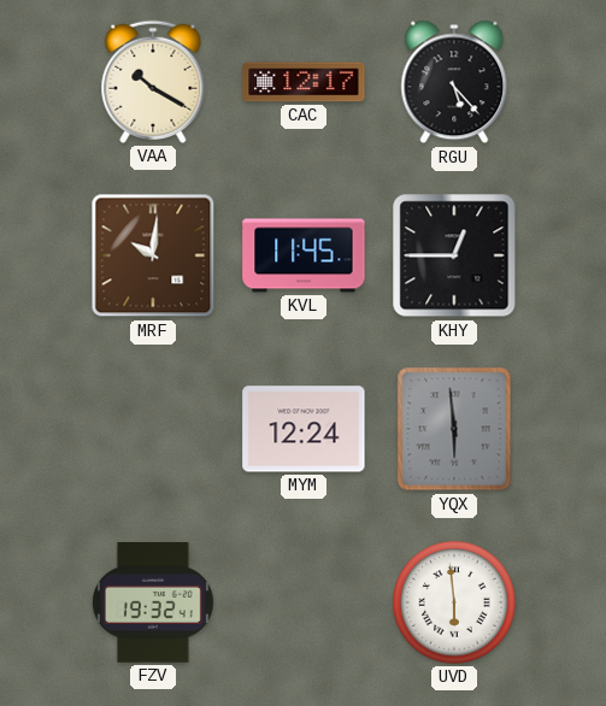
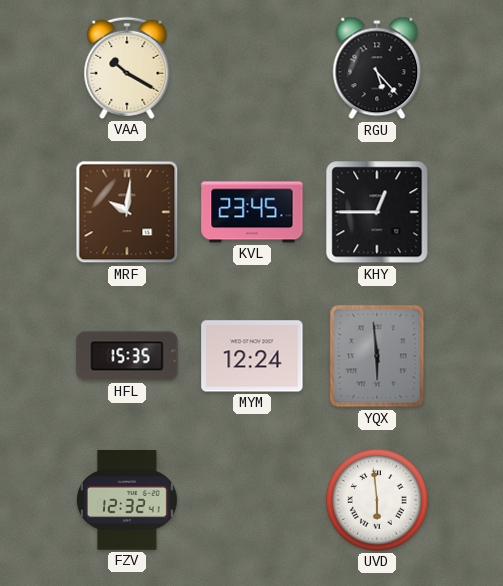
CAC: 12:17 -> none (304, 82)
KVL: 11:45 -> 23:45 (252, 212)
HFL: none -> 15:35 (127, 356)
FZV: 19:32 -> 12:32 (127, 501)
